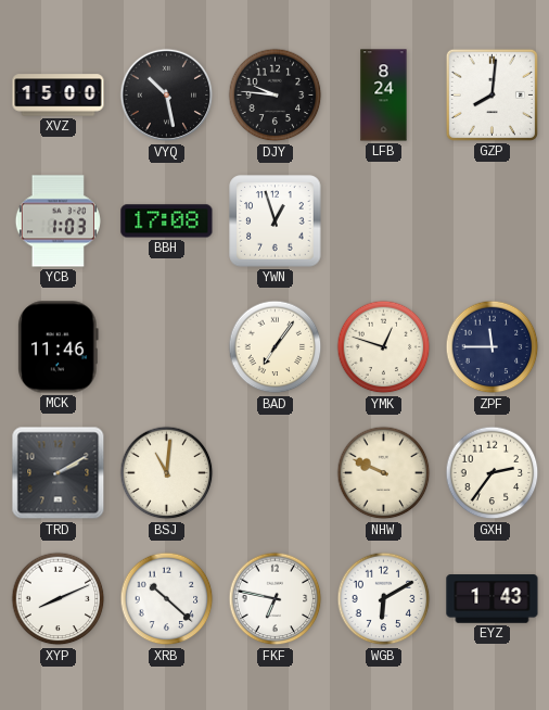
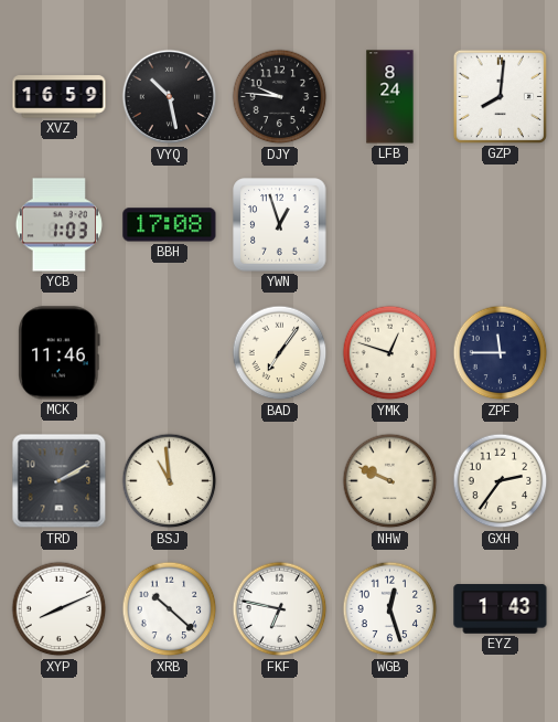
XVZ: 15:00 -> 16:59 (60, 97)
BSJ: 11:01 -> 10:59 (170, 481)
WGB: 6:10 -> 12:27 (390, 609)
